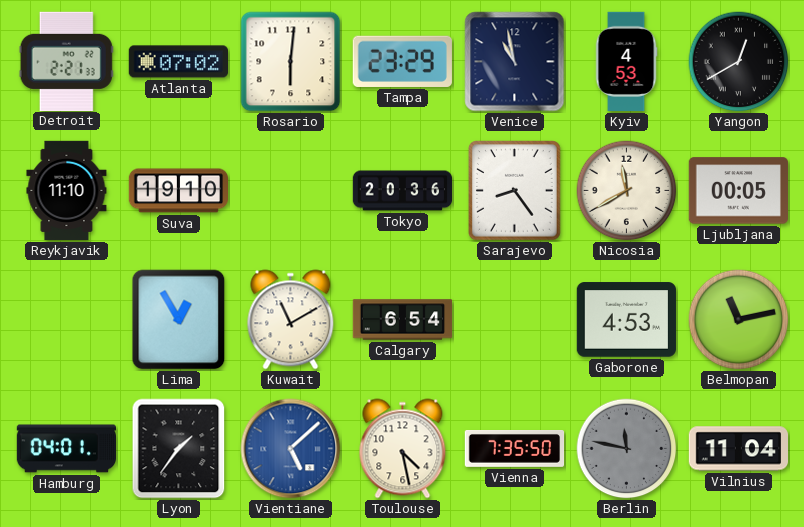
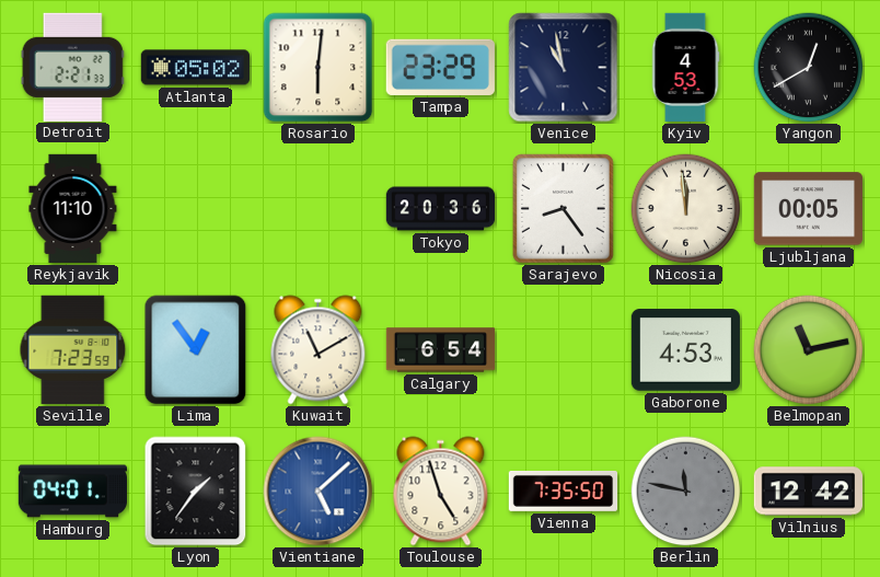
Atlanta: 07:02 -> 05:02 (195, 68)
Suva: 19:10 -> none (178, 191)
Nicosia: 11:40 -> 11:59 (686, 209)
Seville: none -> 7:23 (73, 349)
Lima: 12:55 -> 12:54 (196, 350)
Toulouse: 4:28 -> 4:57 (441, 492)
Vilnius: 11:04 -> 12:42 (809, 492)
